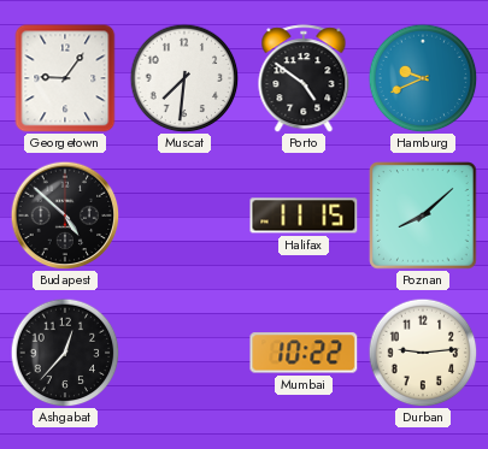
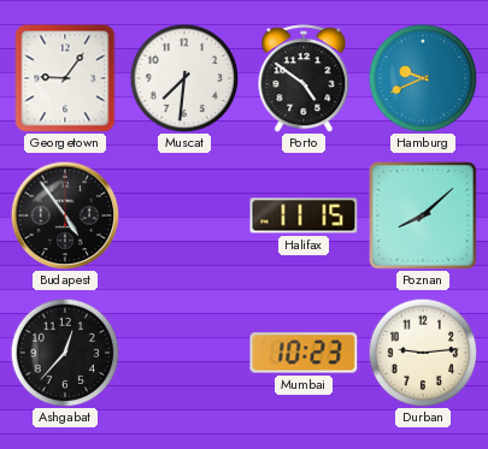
Budapest: 4:52 -> 4:54 (65, 215)
Mumbai: 10:22 -> 10:23 (304, 353)
